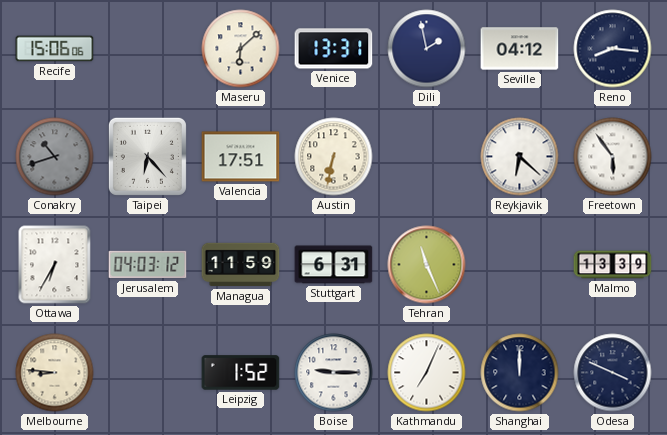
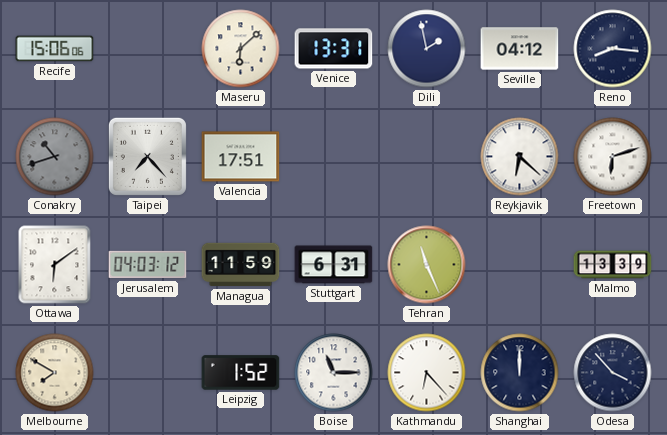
Taipei: 6:23 -> 7:23 (147, 156)
Austin: 6:32 -> none (334, 157)
Freetown: 5:54 -> 6:12 (613, 157)
Ottawa: 6:35 -> 6:09 (55, 265)
Melbourne: 8:46 -> 7:50 (55, 373)
Boise: 9:15 -> 11:15 (334, 373)
Kathmandu: 7:04 -> 6:23 (427, 373)
Odesa: 3:49 -> 3:53 (613, 373)
